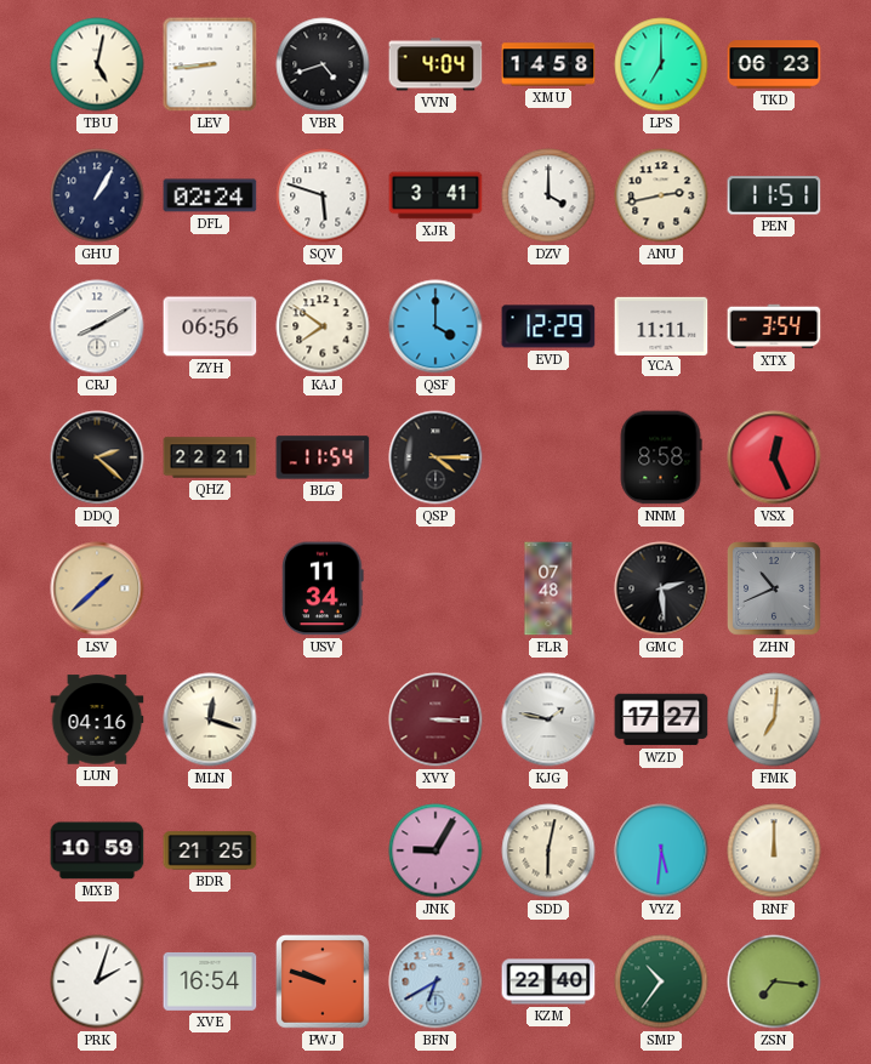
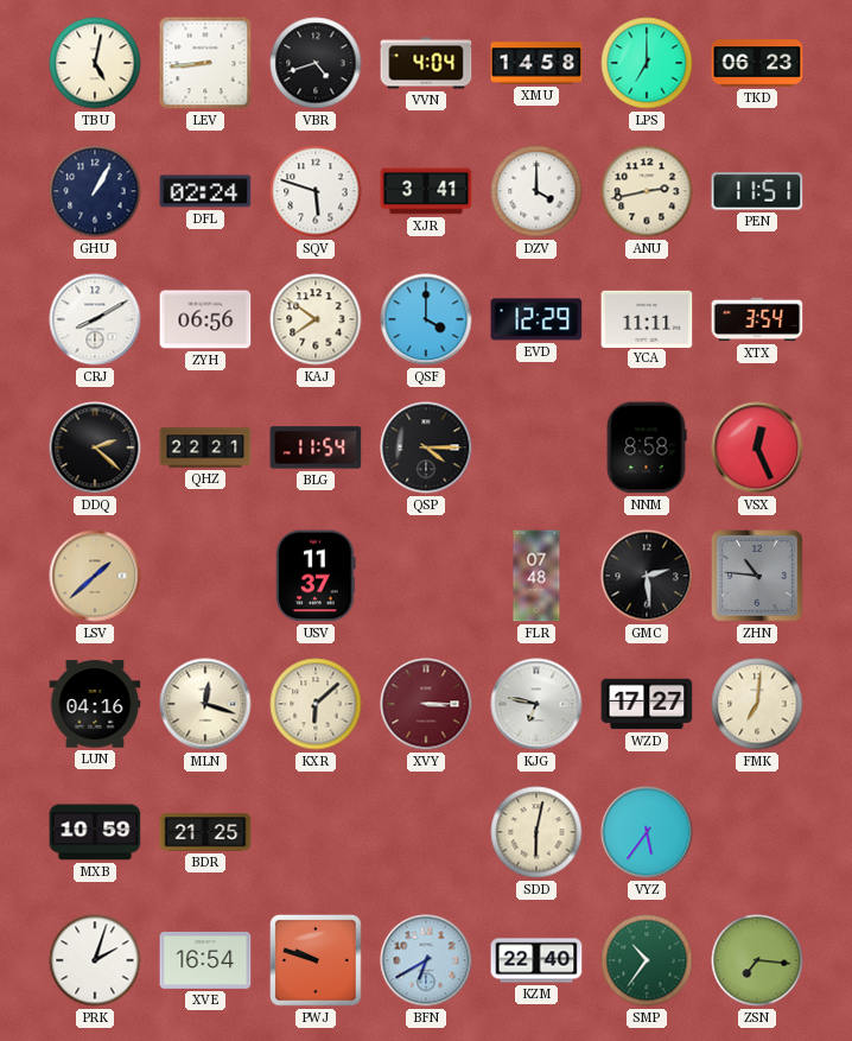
USV: 11:34 -> 11:37 (316, 576)
ZHN: 10:41 -> 10:46 (758, 577)
KXR: none -> 6:08 (316, 704)
KJG: 1:47 -> 6:47 (536, 704)
JNK: 9:05 -> none (435, 850)
VYZ: 5:31 -> 5:36 (647, 832)
RNF: 12:00 -> none (774, 850)
